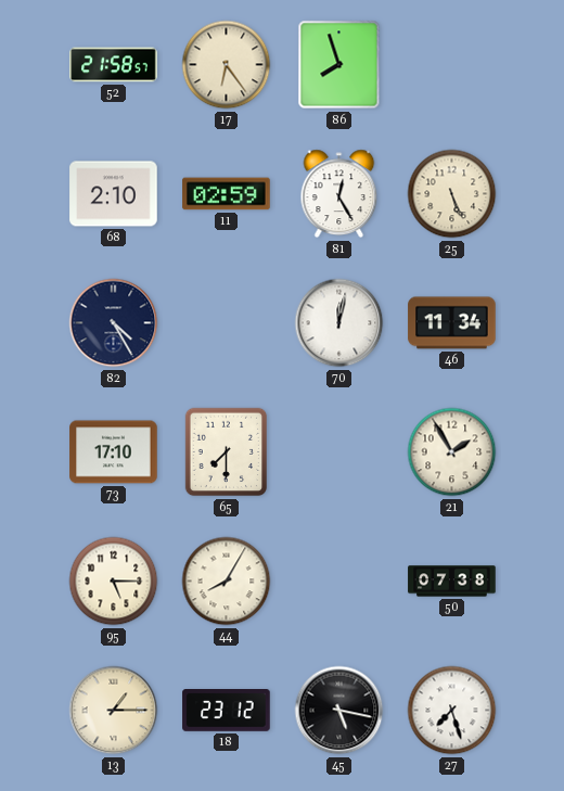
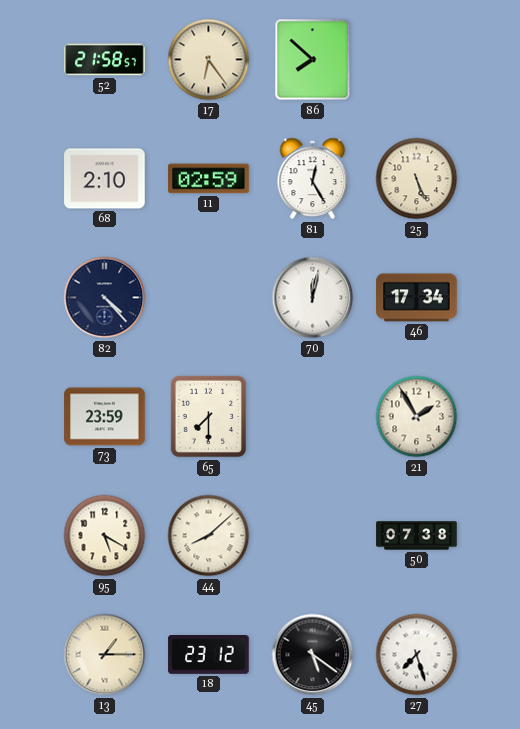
86: 7:57 -> 7:52 (313, 60)
82: 4:25 -> 4:23 (105, 298)
46: 11:34 -> 17:34 (417, 298)
73: 17:10 -> 23:59 (105, 417)
95: 5:15 -> 5:20 (105, 536)
44: 8:05 -> 8:08 (209, 536)
45: 5:17 -> 5:21 (313, 655)
